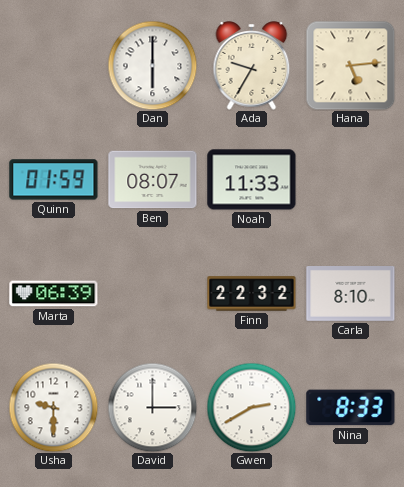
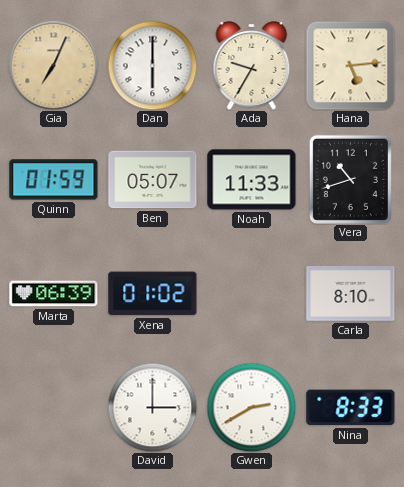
Gia: none -> 7:04 (53, 65)
Ben: 08:07 -> 05:07 (153, 180)
Vera: none -> 10:42 (350, 179)
Xena: none -> 01:02 (153, 294)
Finn: 22:32 -> none (252, 294)
Usha: 9:30 -> none (53, 407)
